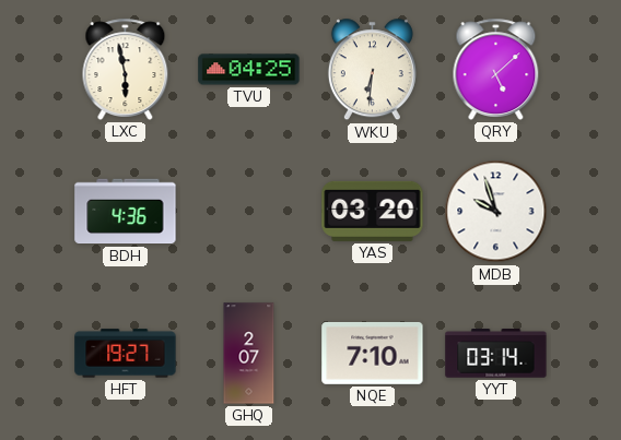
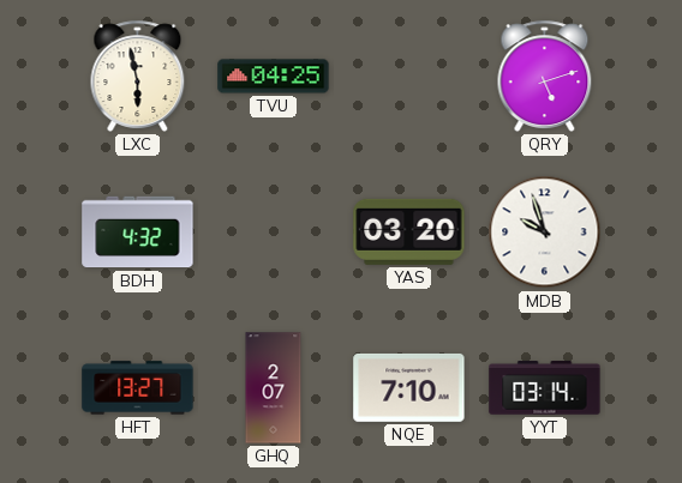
WKU: 6:31 -> none (372, 70)
QRY: 5:08 -> 5:12 (545, 76)
BDH: 4:36 -> 4:32 (138, 233)
HFT: 19:27 -> 13:27 (138, 388)
